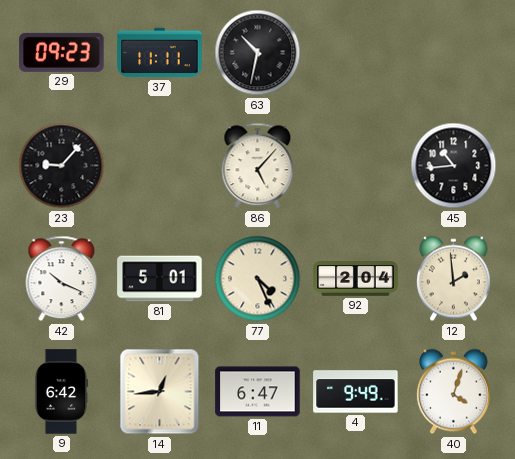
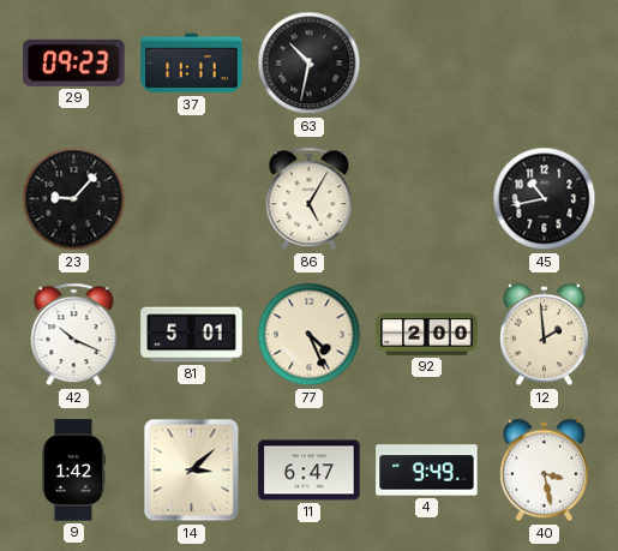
86: 5:07 -> 5:05 (310, 199)
45: 10:44 -> 10:43 (545, 199)
92: 2:04 -> 2:00 (427, 335)
9: 6:42 -> 1:42 (73, 471)
14: 12:44 -> 3:08 (192, 471)
40: 4:03 -> 3:28 (544, 471)
